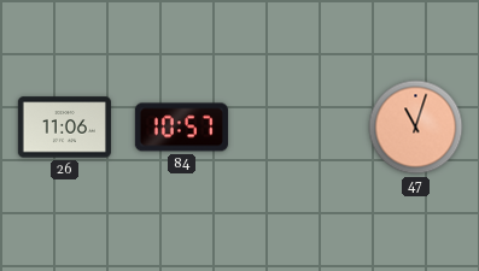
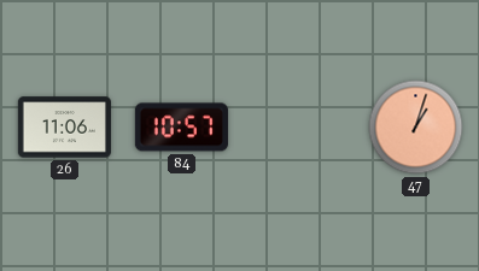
47: 11:03 -> 1:03 (416, 128)
